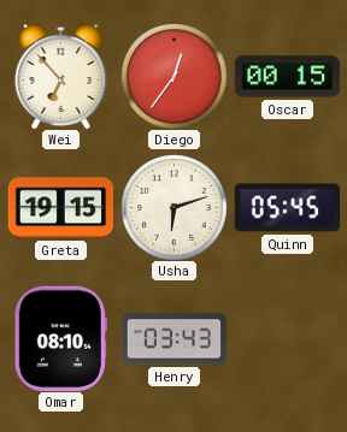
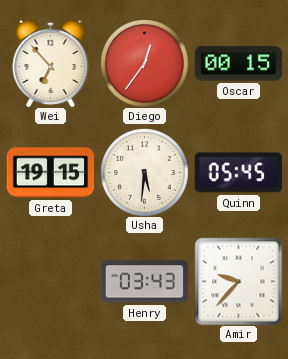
Usha: 6:12 -> 5:31 (144, 172)
Omar: 08:10 -> none (60, 338)
Amir: none -> 9:37 (238, 281)
